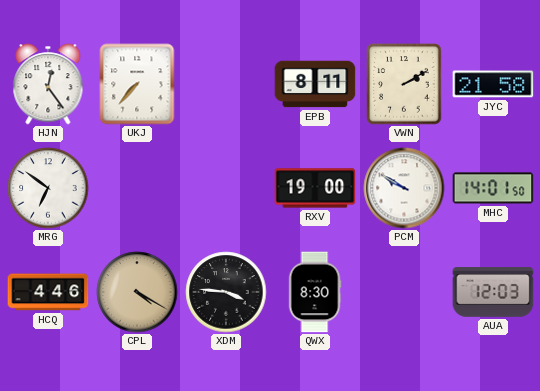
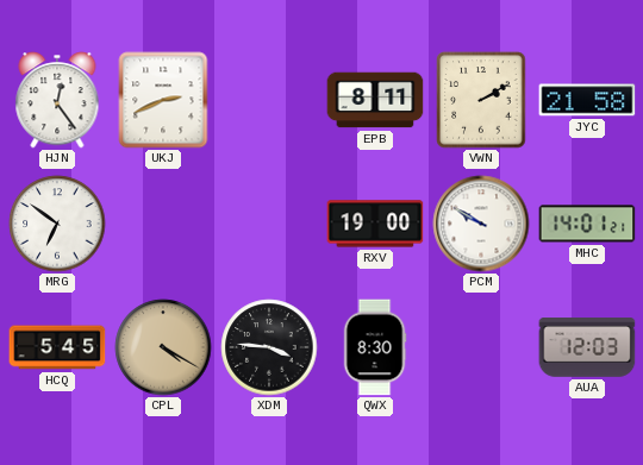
UKJ: 7:37 -> 2:41 (163, 100)
MHC: 14:01:50 -> 14:01:21 (587, 224)
HCQ: 4:46 -> 5:45 (57, 347)
